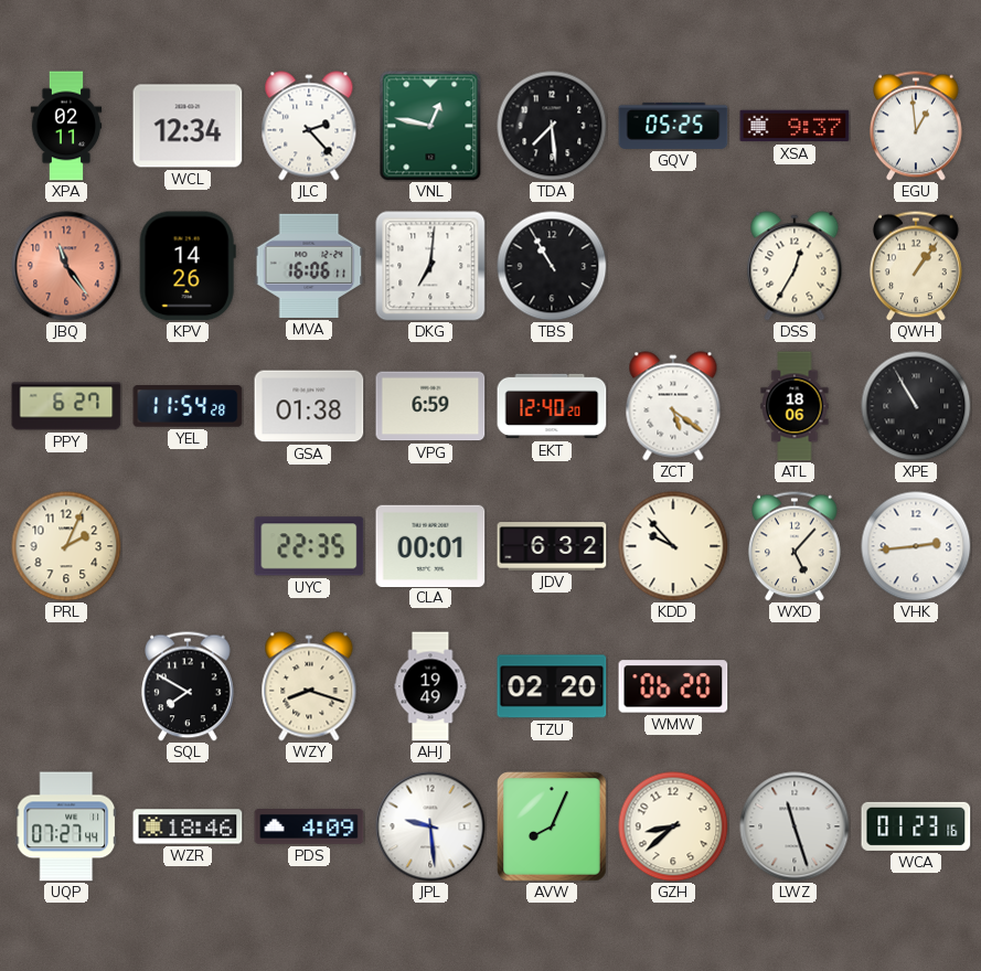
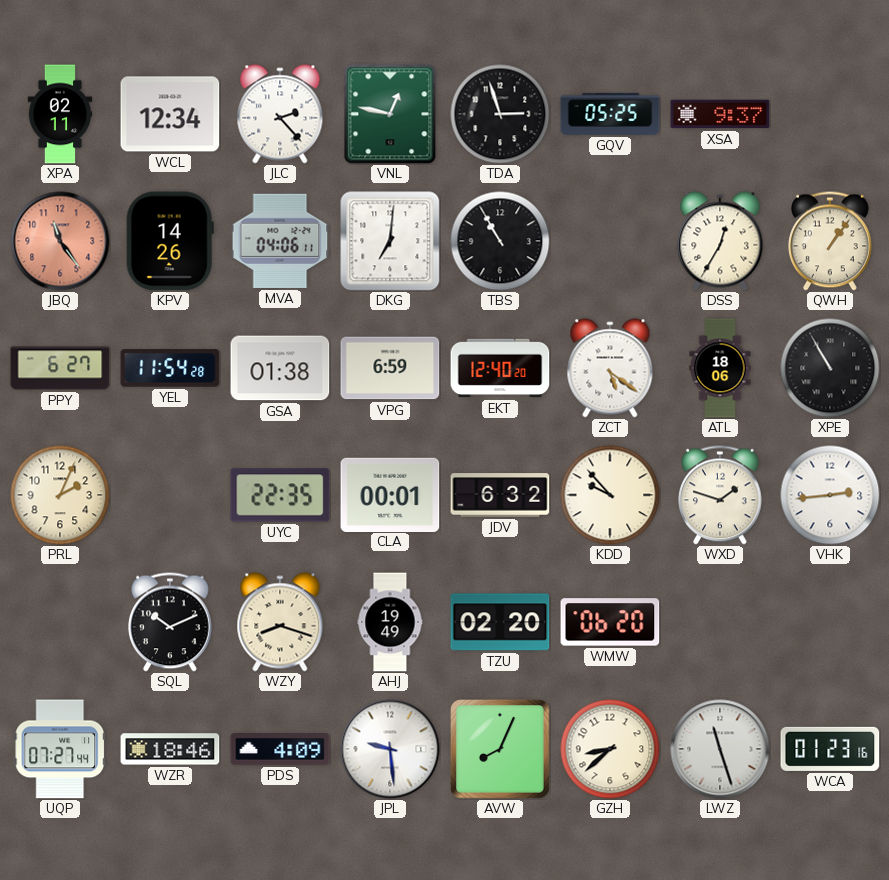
TDA: 7:29 -> 2:57 (500, 114)
EGU: 12:59 -> none (917, 126)
MVA: 16:06 -> 04:06 (280, 241)
WXD: 5:07 -> 1:48 (721, 495)
SQL: 7:50 -> 10:11 (171, 622)
